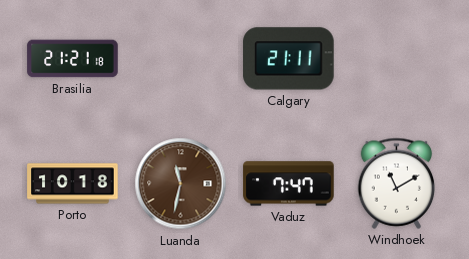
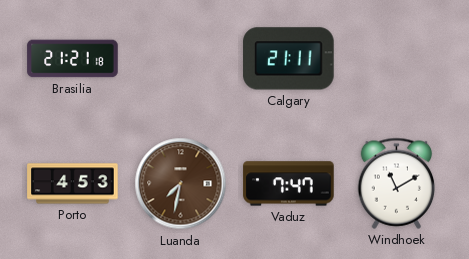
Porto: 10:18 -> 4:53 (73, 184)
Luanda: 11:32 -> 7:32 (181, 184)
